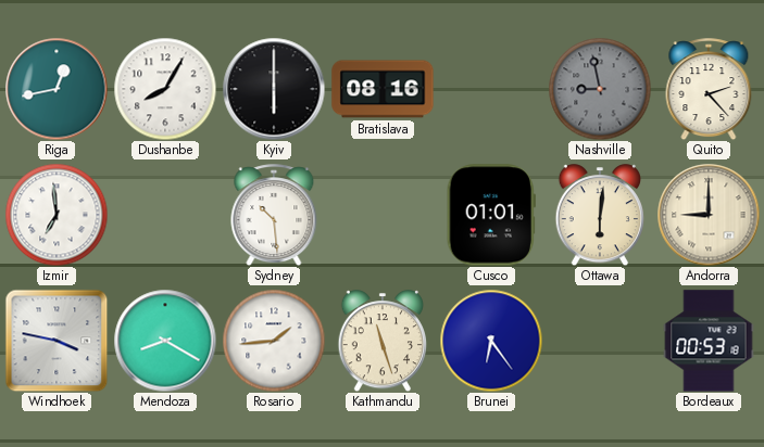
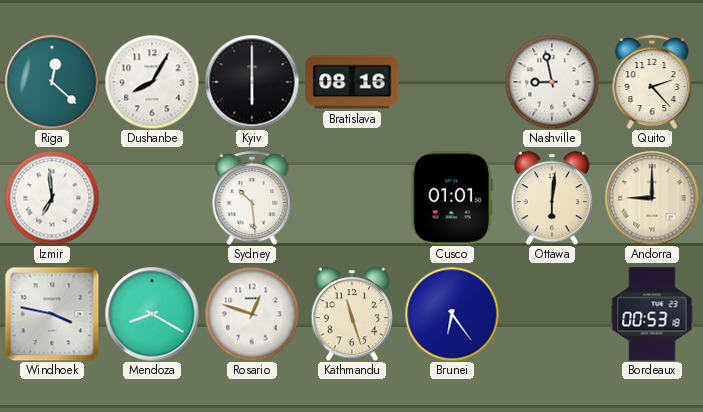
Riga: 12:43 -> 12:22 (52, 82)
Nashville dial: grey -> white (552, 82)
Rosario: 1:44 -> 12:48 (252, 314)
